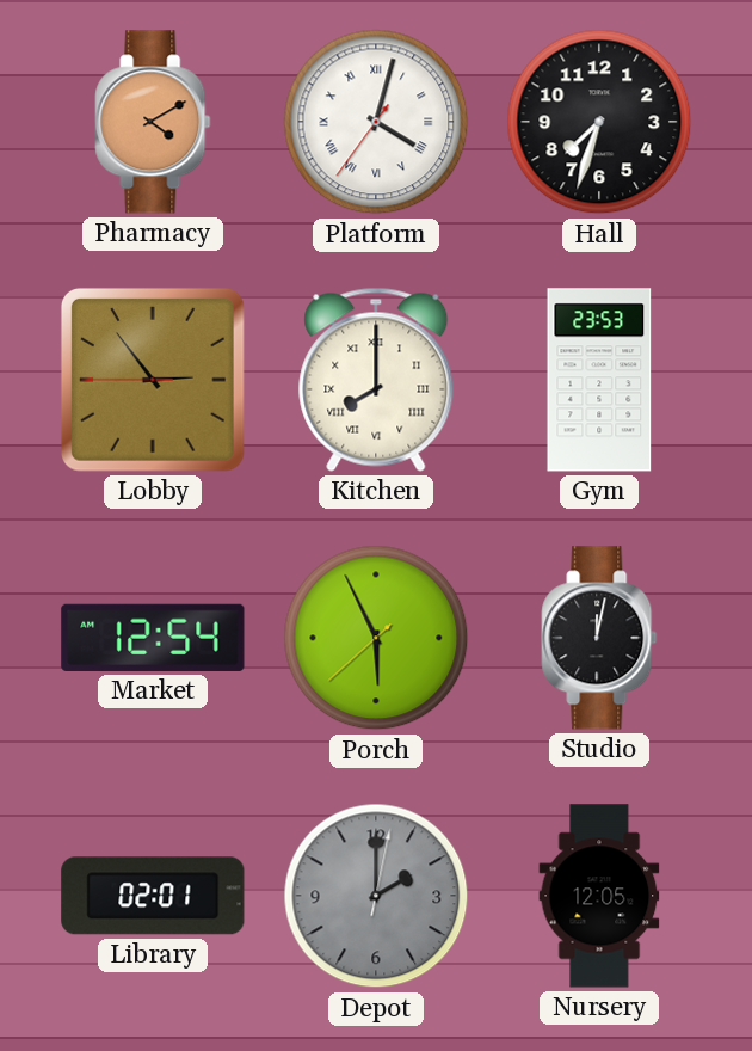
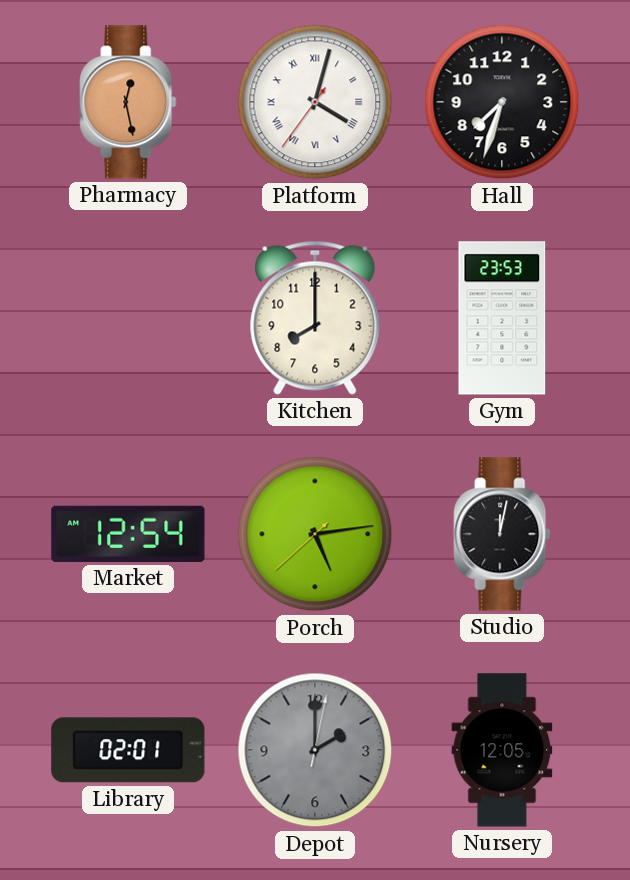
Pharmacy: 4:10 -> 12:28 (128, 102)
Lobby: 2:53 -> none (153, 380)
Kitchen numerals: Roman -> Arabic (315, 318)
Porch: 5:55 -> 5:13 (315, 534)
